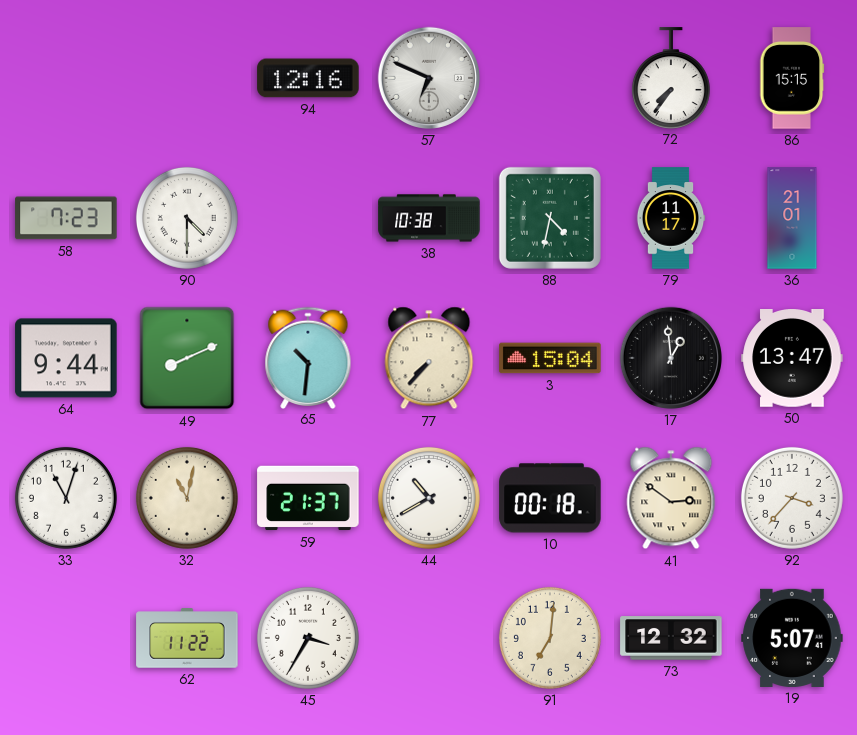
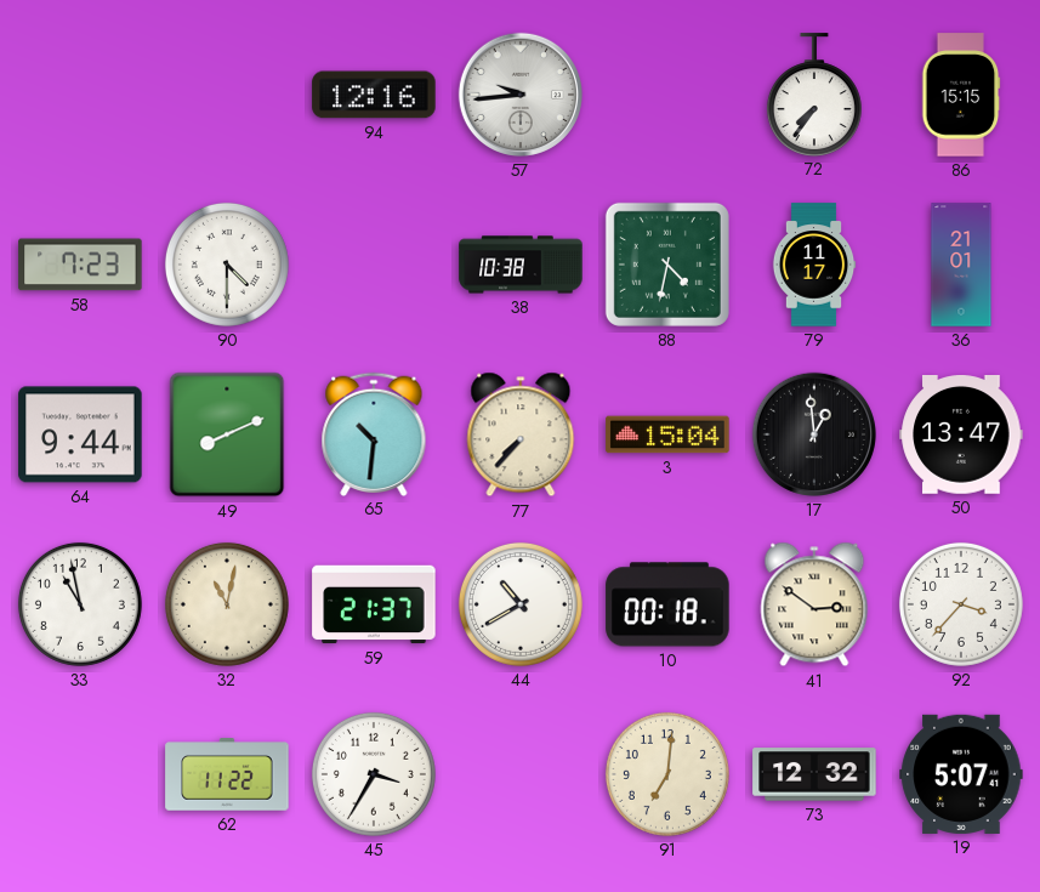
57: 6:49 -> 9:44 (521, 95)
33: 11:03 -> 10:58 (80, 604)
